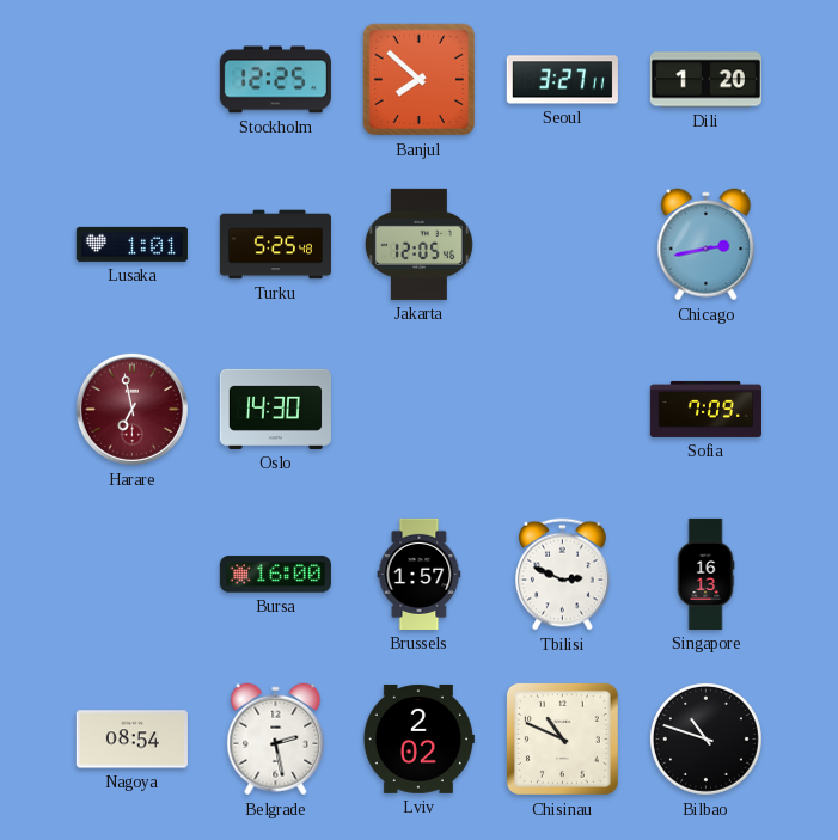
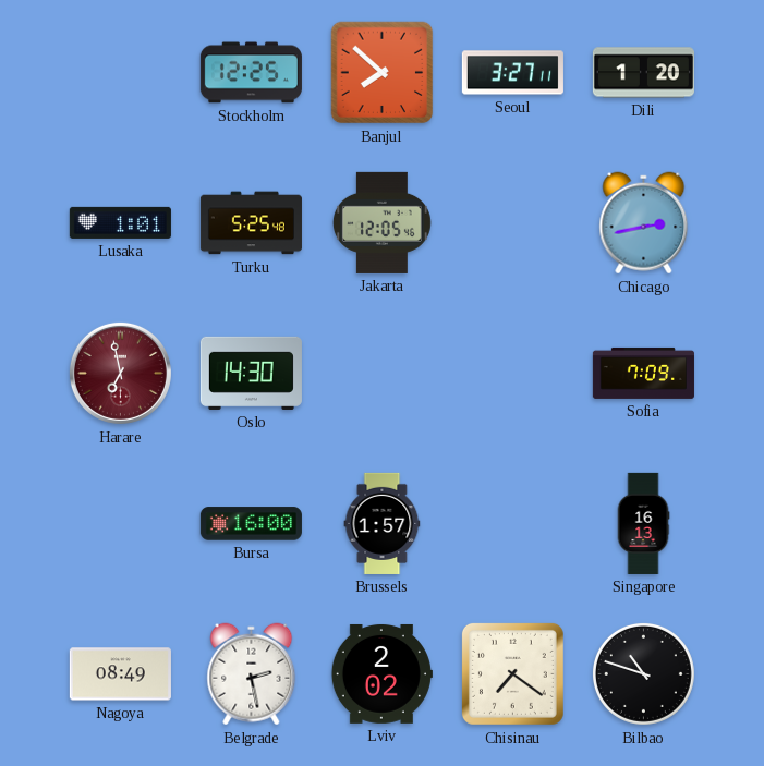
Tbilisi: 2:49 -> none (563, 575)
Nagoya: 08:54 -> 08:49 (120, 674)
Chisinau: 10:49 -> 7:21 (512, 673)
